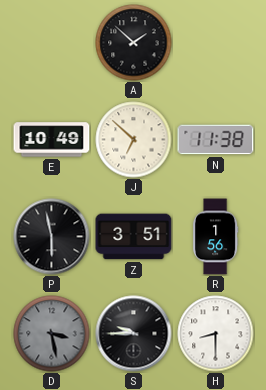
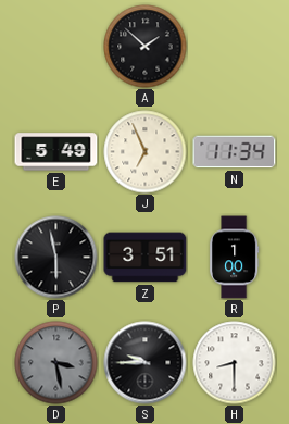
E: 10:49 -> 5:49 (56, 152)
J: 6:52 -> 6:56 (146, 152)
N: 11:38 -> 11:34 (235, 152)
R: 1:56 -> 1:00 (234, 258)
